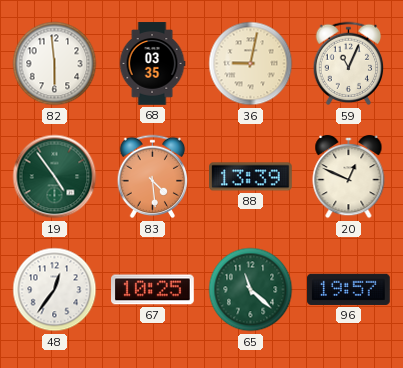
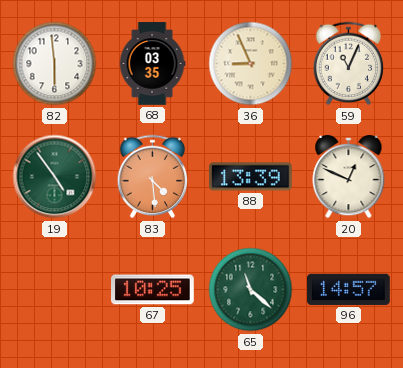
36: 9:02 -> 8:56 (251, 64)
48: 12:36 -> none (55, 290)
96: 19:57 -> 14:57 (349, 289)
